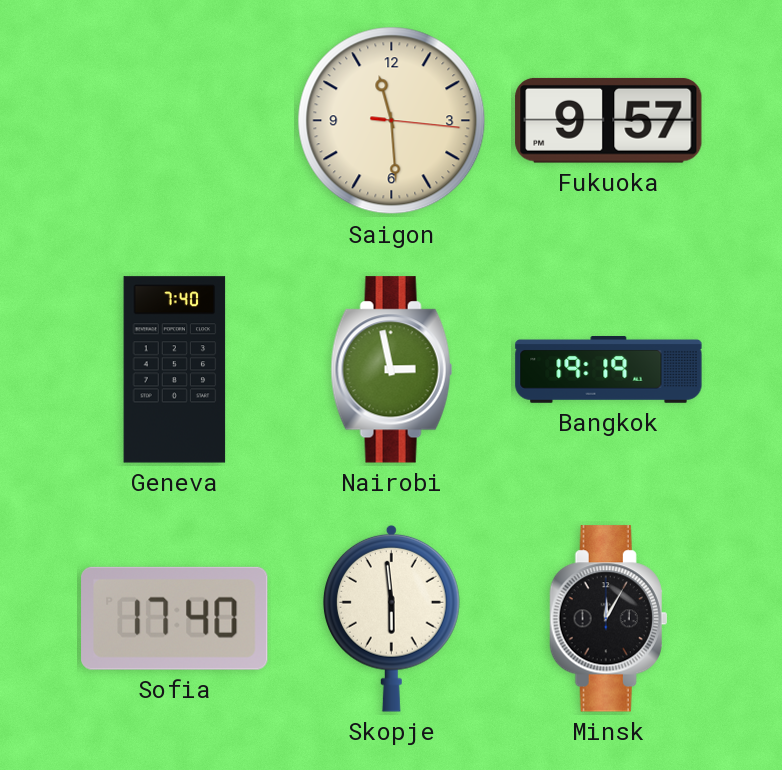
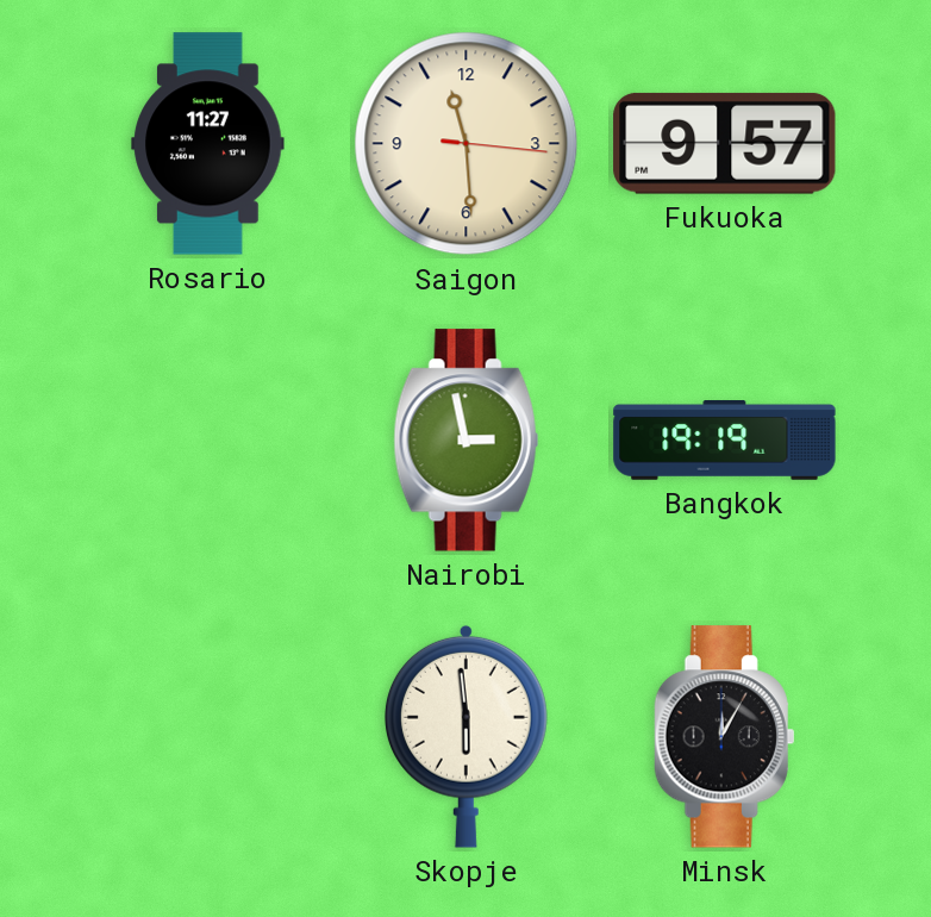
Rosario: none -> 11:27 (208, 144)
Geneva: 7:40 -> none (175, 370)
Sofia: 17:40 -> none (175, 618)
